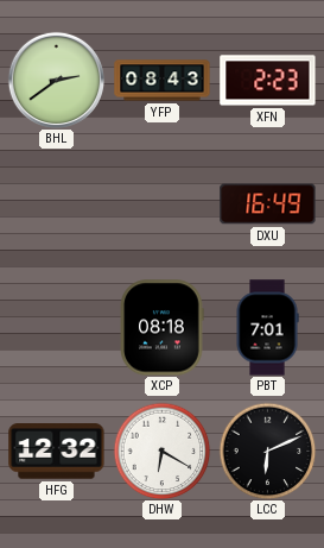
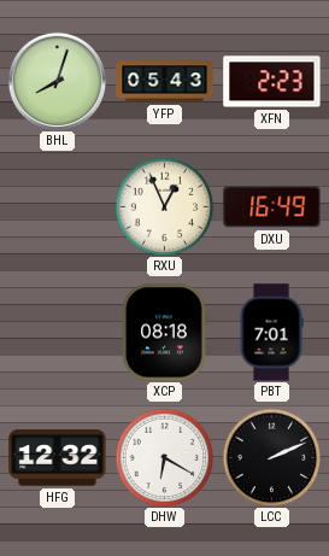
BHL: 2:39 -> 8:03 (57, 81)
YFP: 08:43 -> 05:43 (165, 82)
RXU: none -> 12:56 (164, 206)
LCC: 6:11 -> 2:11 (271, 457)
